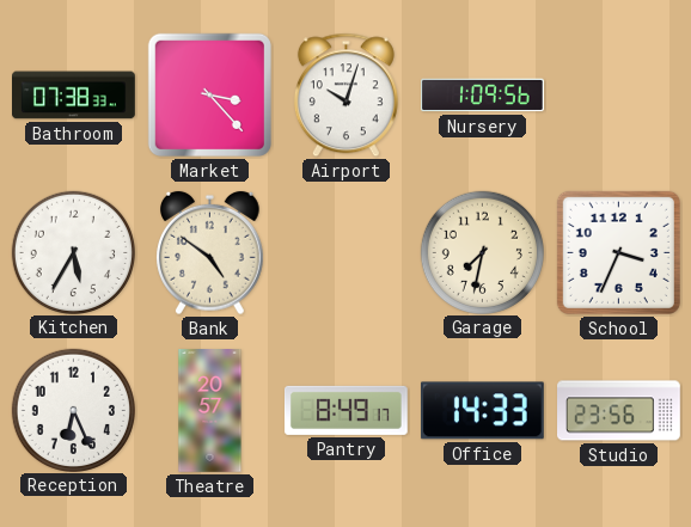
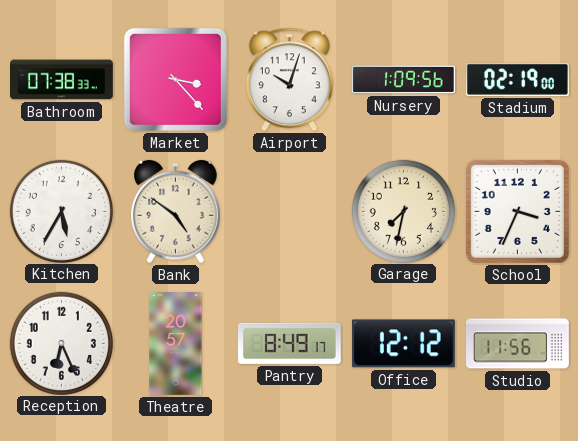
Stadium: none -> 02:19 (518, 80)
Office: 14:33 -> 12:12 (403, 344)
Studio: 23:56 -> 11:56 (518, 344)
